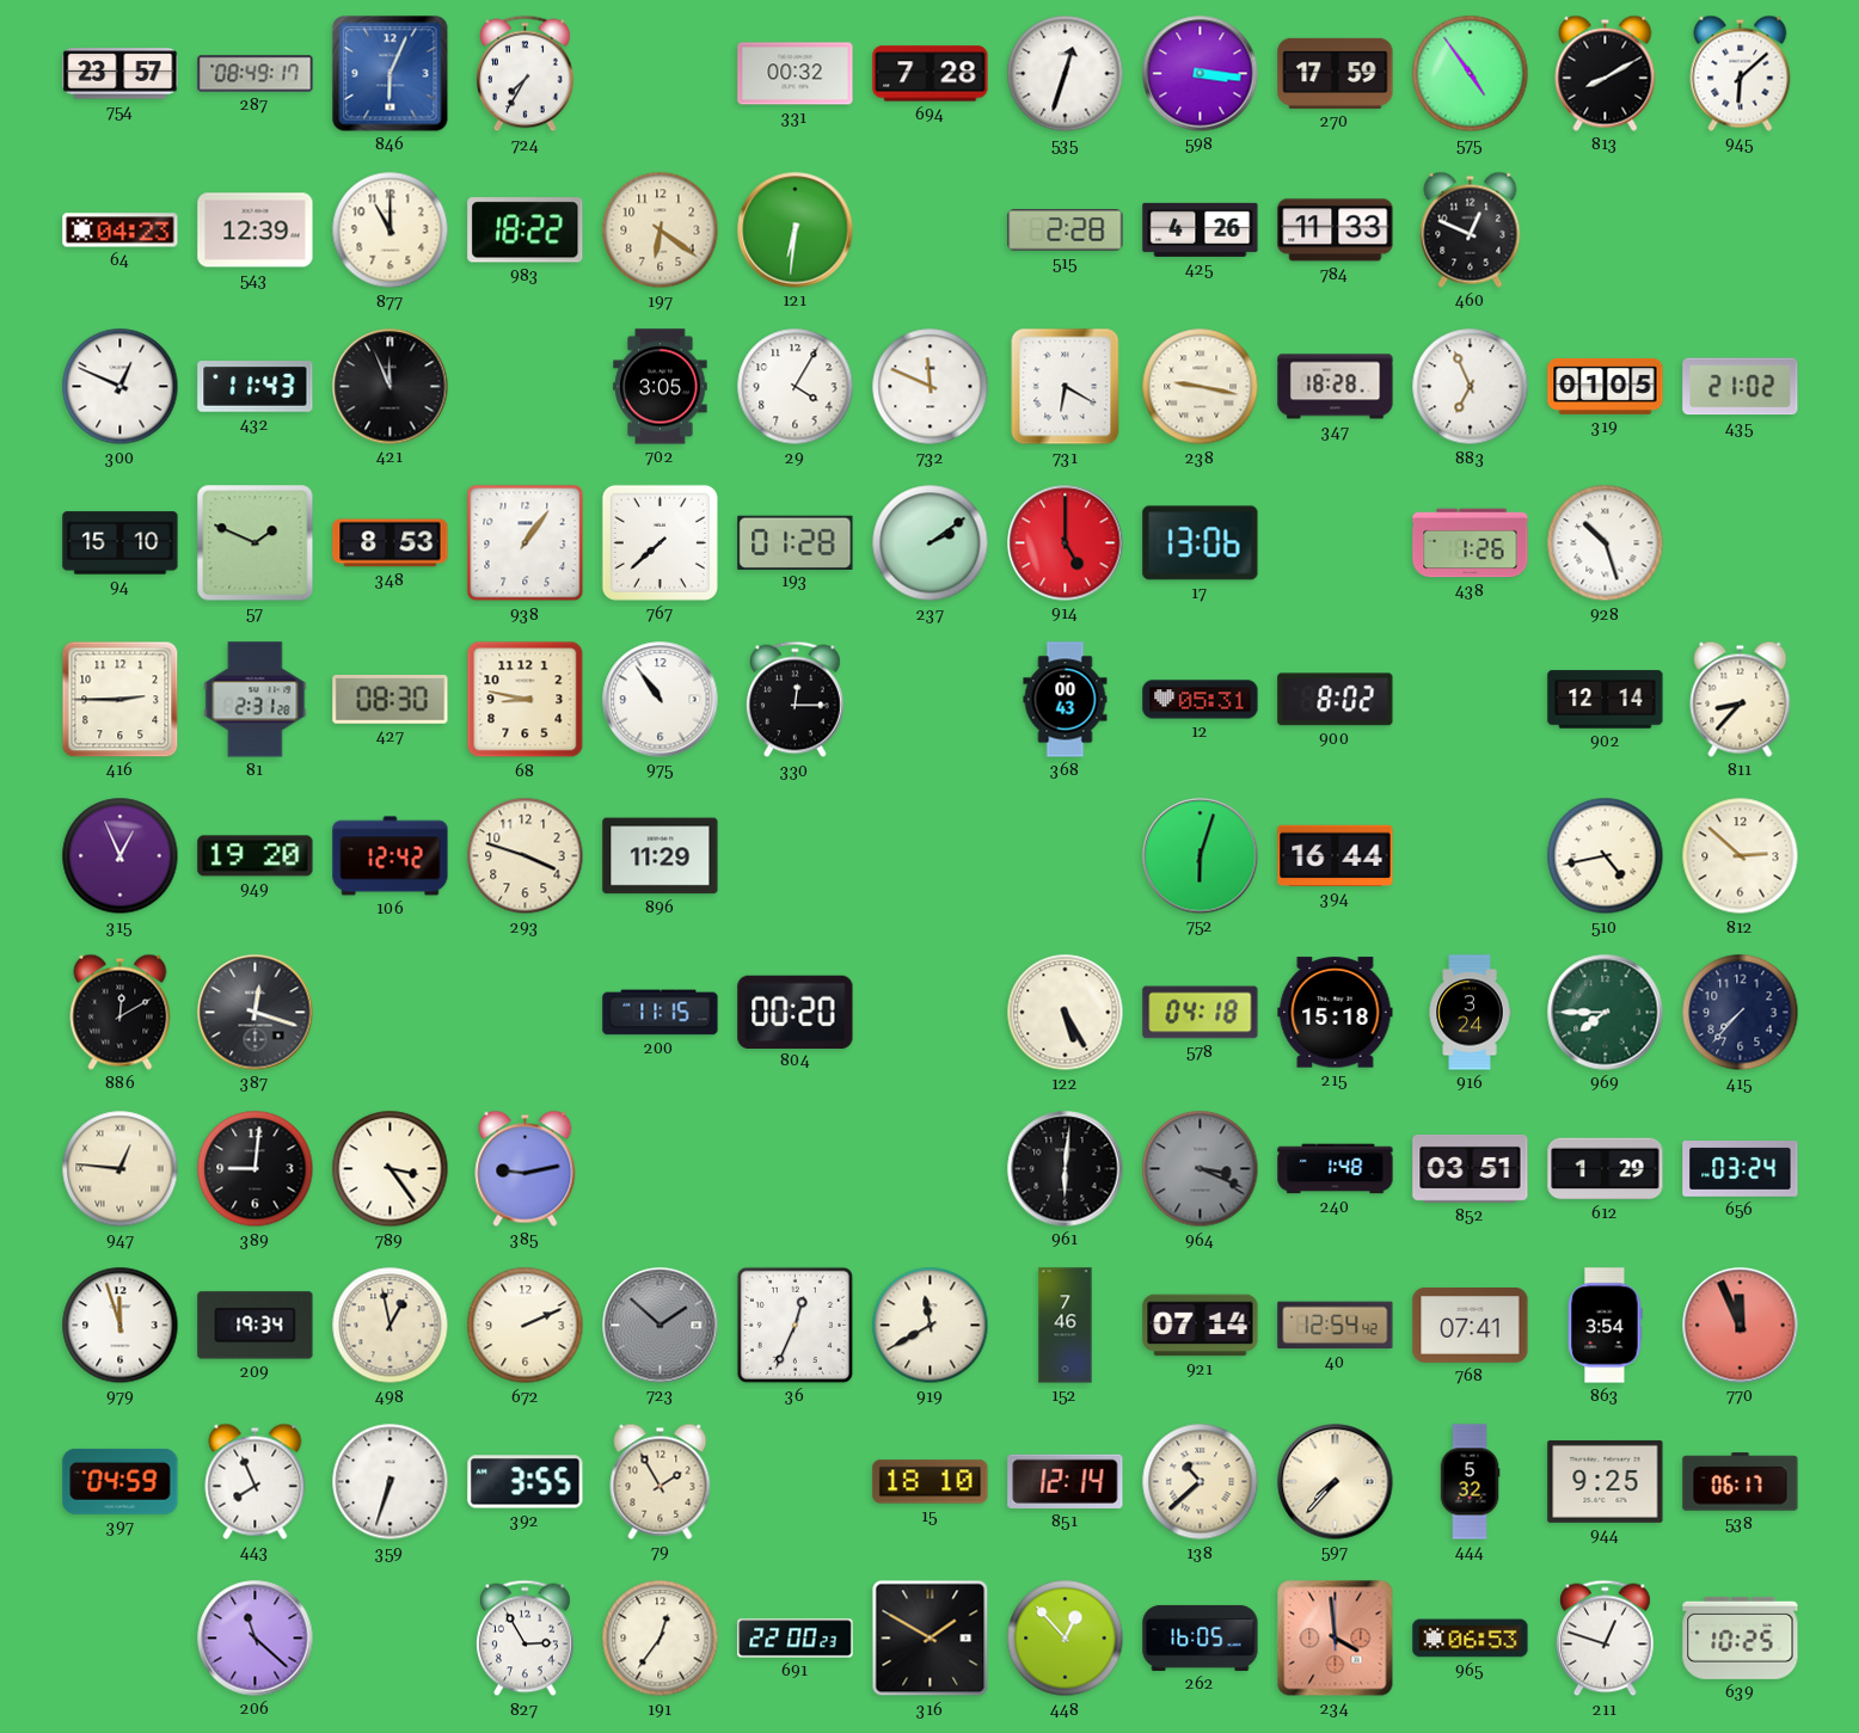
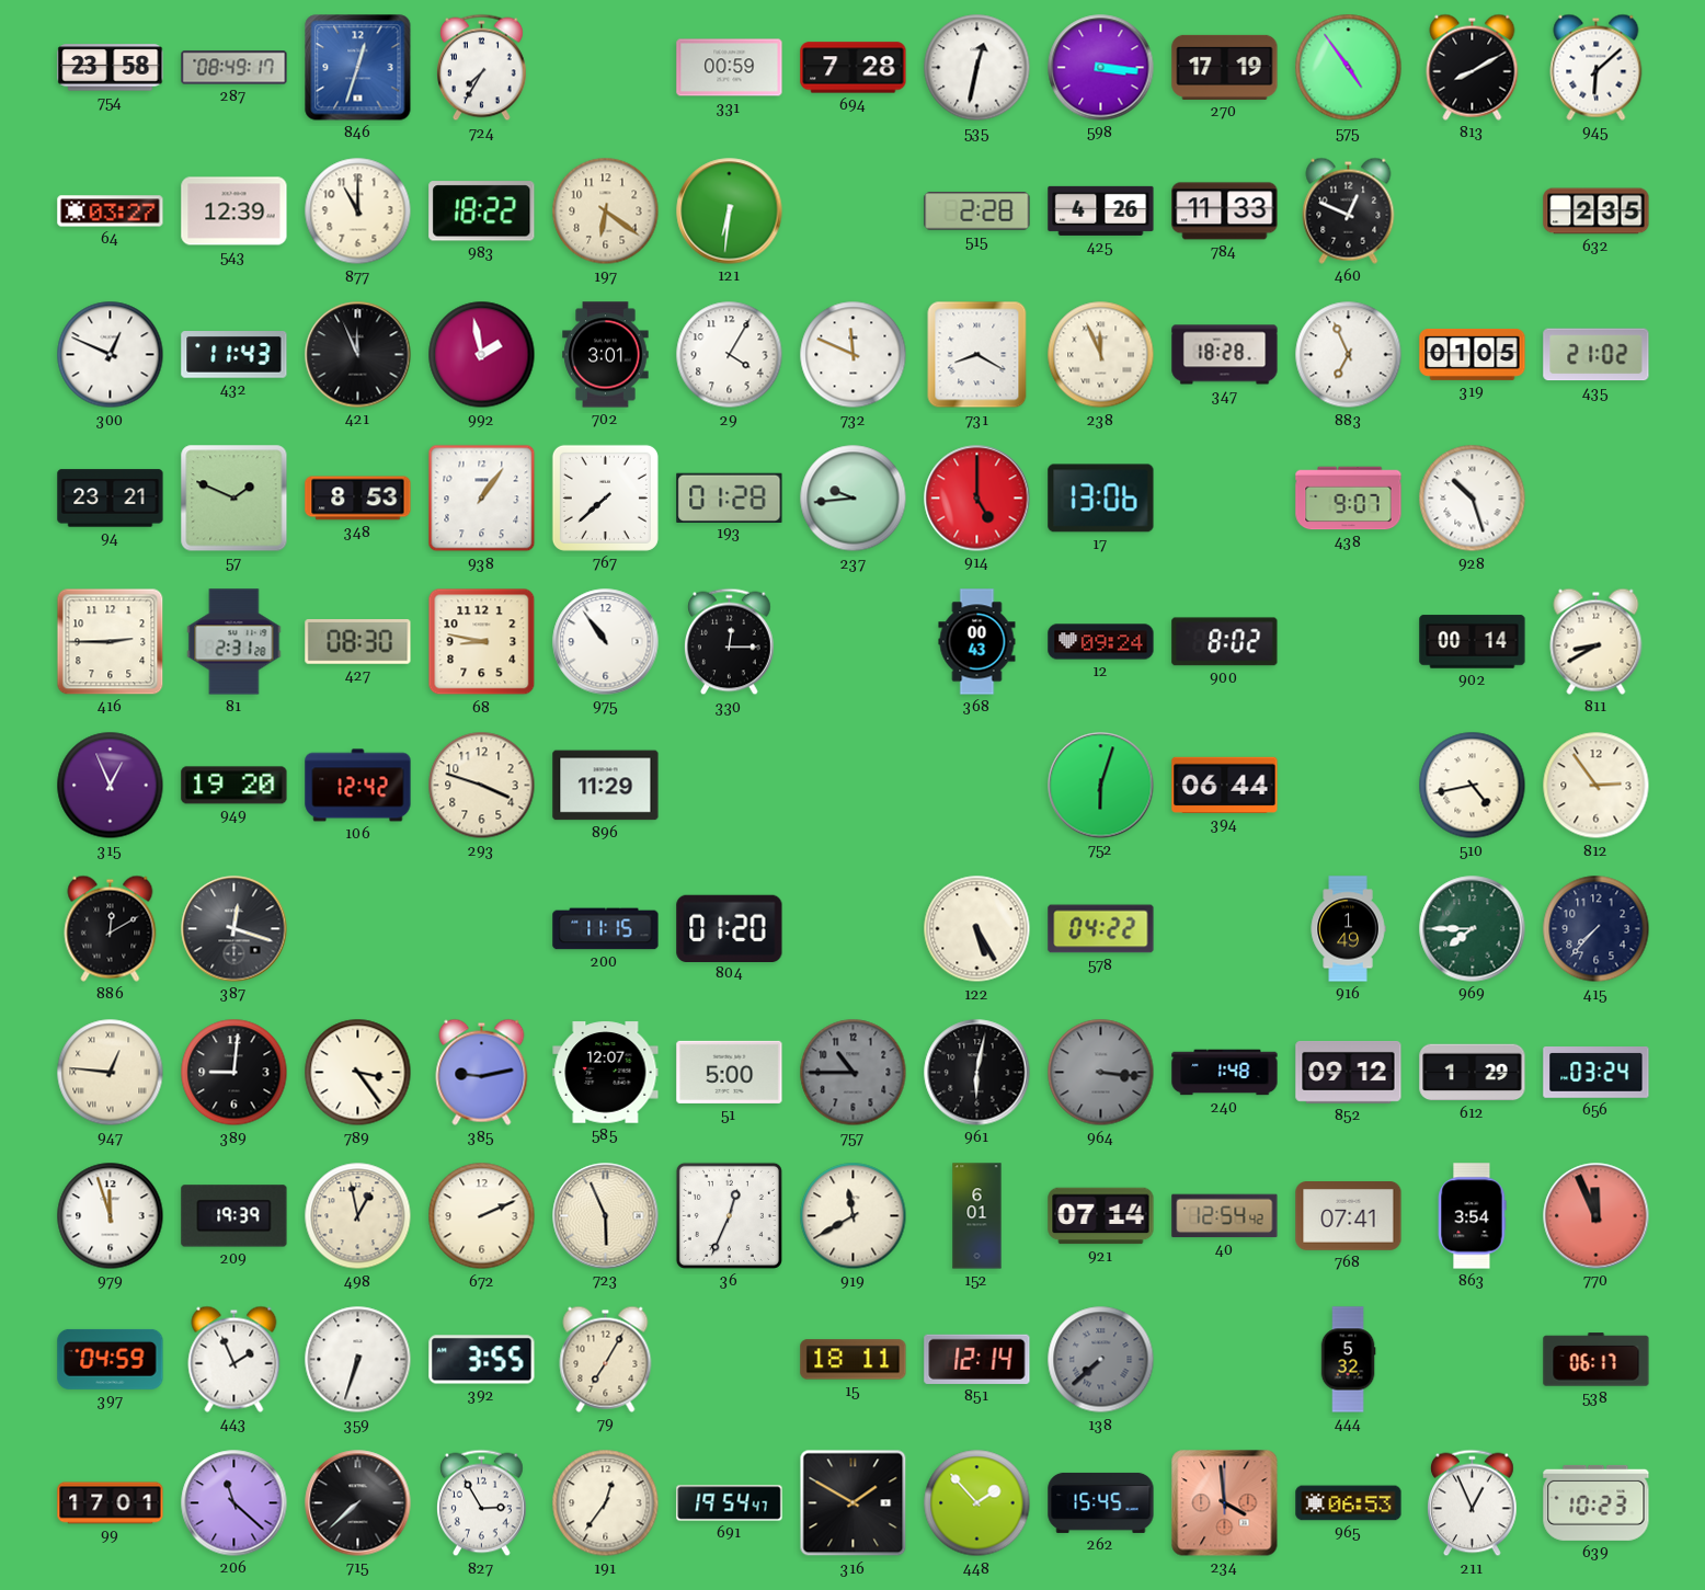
754: 23:57 -> 23:58 (111, 68)
846: 6:04 -> 12:33 (358, 68)
331: 00:32 -> 00:59 (730, 68)
535: 12:33 -> 12:32 (977, 68)
270: 17:59 -> 17:19 (1225, 67)
64: 04:23 -> 03:27 (111, 211)
632: none -> 2:35 (1597, 211)
992: none -> 1:58 (482, 355)
702: 3:05 -> 3:01 (606, 355)
731: 6:20 -> 8:20 (977, 355)
238: 9:17 -> 11:56 (1101, 355)
94: 15:10 -> 23:21 (111, 499)
237: 2:09 -> 9:44 (854, 499)
438: 1:26 -> 9:07 (1349, 499)
12: 05:31 -> 09:24 (1101, 642)
902: 12:14 -> 00:14 (1473, 642)
811: 8:37 -> 8:40 (1597, 641)
394: 16:44 -> 06:44 (1225, 785)
812: 2:52 -> 2:54 (1597, 786)
804: 00:20 -> 01:20 (730, 928)
578: 04:18 -> 04:22 (1101, 929)
215: 15:18 -> none (1336, 1013)
916: 3:24 -> 1:49 (1348, 929)
585: none -> 12:07 (606, 1073)
51: none -> 5:00 (730, 1072)
757: none -> 10:45 (854, 1073)
961: 6:01 -> 6:02 (977, 1073)
964: 3:19 -> 3:16 (1101, 1073)
852: 03:51 -> 09:12 (1349, 1072)
209: 19:34 -> 19:39 (234, 1216)
723: 1:52 -> 5:56 (606, 1216)
723 dial: grey -> cream (606, 1216)
152: 7:46 -> 6:01 (977, 1216)
443: 7:56 -> 1:56 (234, 1359)
79: 1:55 -> 7:05 (606, 1359)
15: 18:10 -> 18:11 (854, 1360)
138: 10:38 -> 7:38 (1101, 1360)
138 dial: cream -> grey (1101, 1360)
597: 7:37 -> none (1336, 1482)
944: 9:25 -> none (1606, 1481)
99: none -> 17:01 (111, 1503)
715: none -> 7:38 (358, 1503)
691: 22:00 -> 19:54 (730, 1503)
448: 12:53 -> 1:53 (977, 1503)
262: 16:05 -> 15:45 (1101, 1502)
211: 12:48 -> 12:56 (1473, 1503)
639: 10:25 -> 10:23 (1597, 1502)
